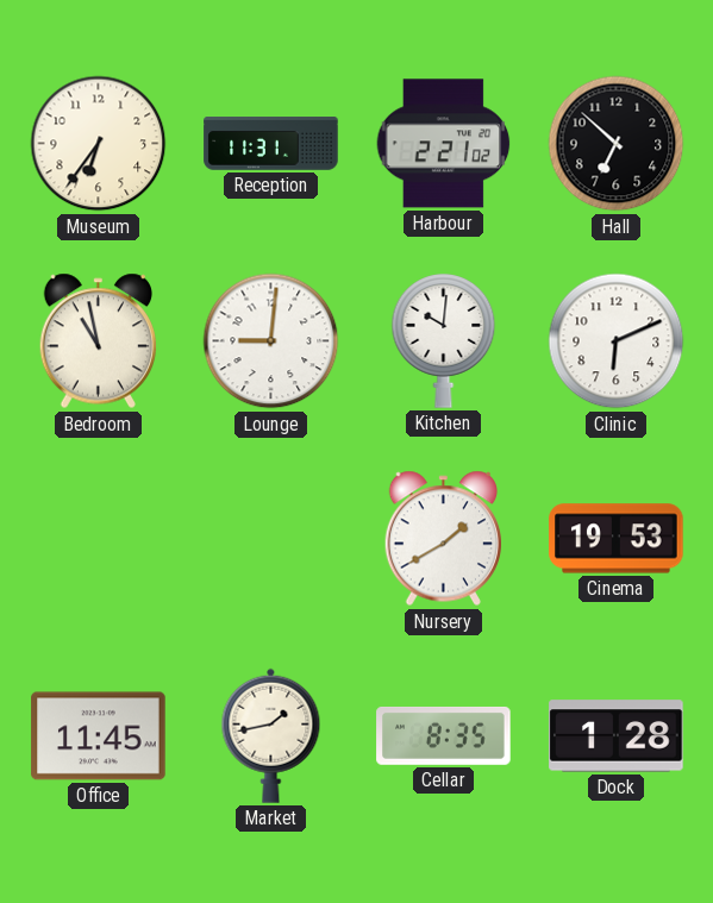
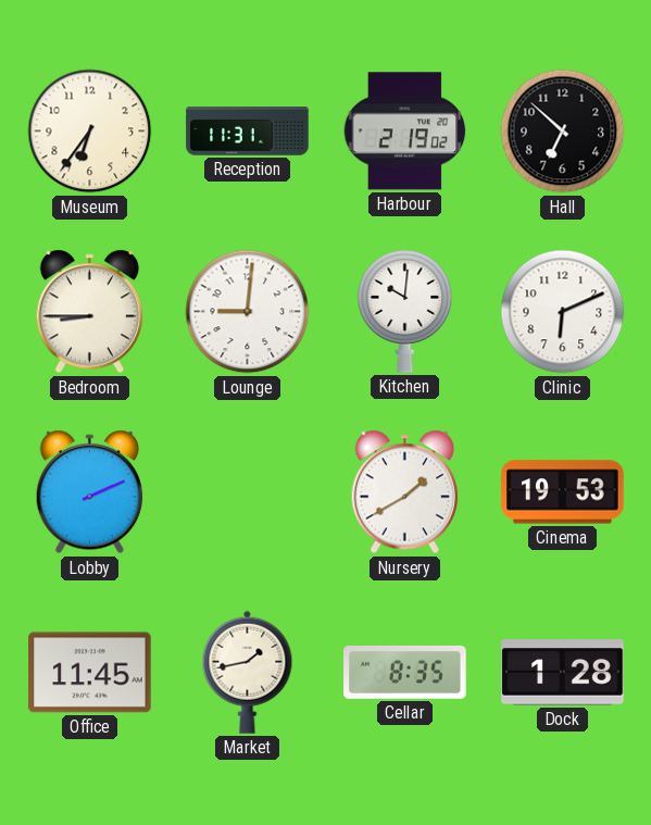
Harbour: 2:21 -> 2:19 (405, 132)
Bedroom: 10:58 -> 8:45 (90, 312)
Lobby: none -> 2:11 (90, 492)
